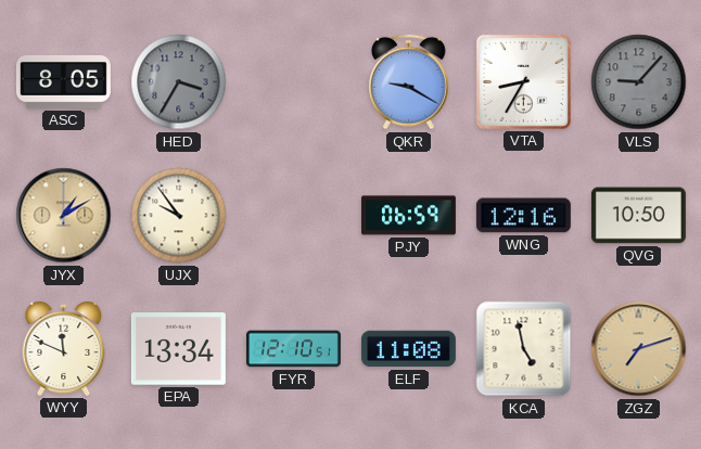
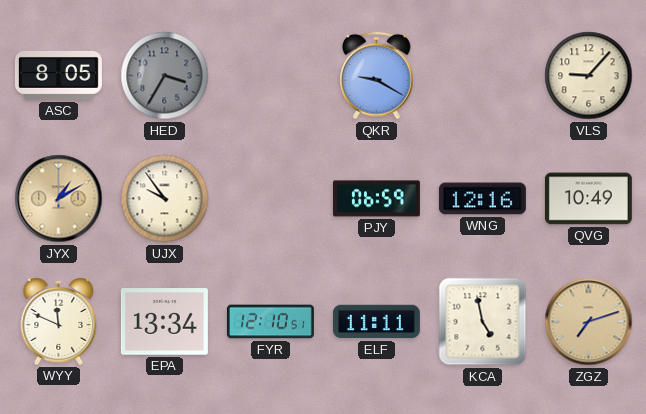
VTA: 8:35 -> none (523, 81)
VLS dial: grey -> cream (589, 76)
QVG: 10:50 -> 10:49 (588, 199)
ELF: 11:08 -> 11:11 (376, 322)
